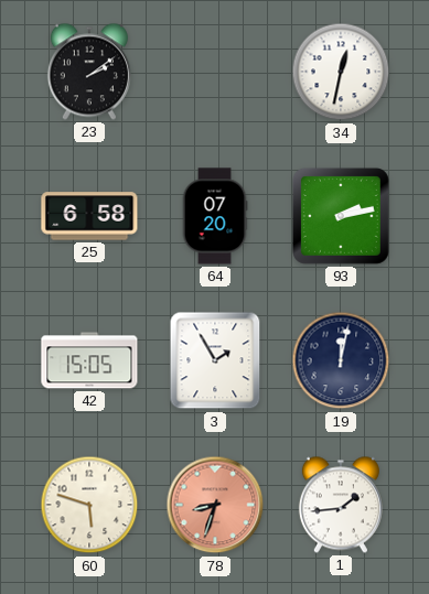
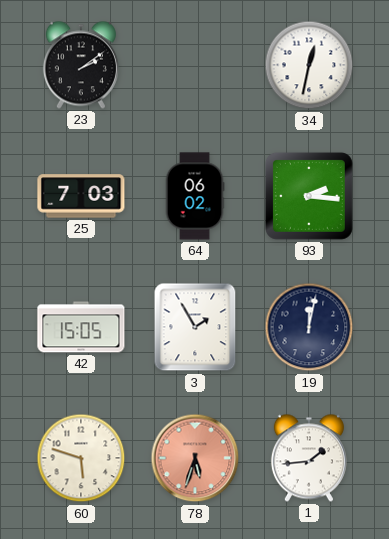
25: 6:58 -> 7:03 (81, 196)
64: 07:20 -> 06:02 (195, 196)
93: 2:13 -> 2:16 (309, 196)
78: 8:33 -> 5:33 (195, 458)
